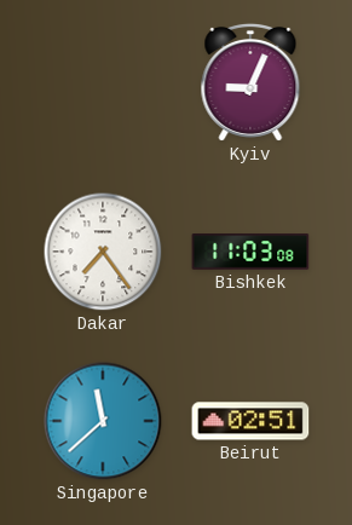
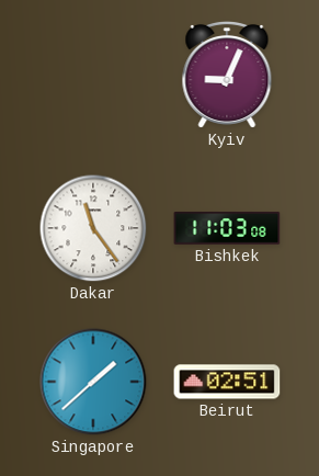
Dakar: 7:24 -> 11:24 (93, 228)
Singapore: 11:38 -> 1:38 (93, 382)
